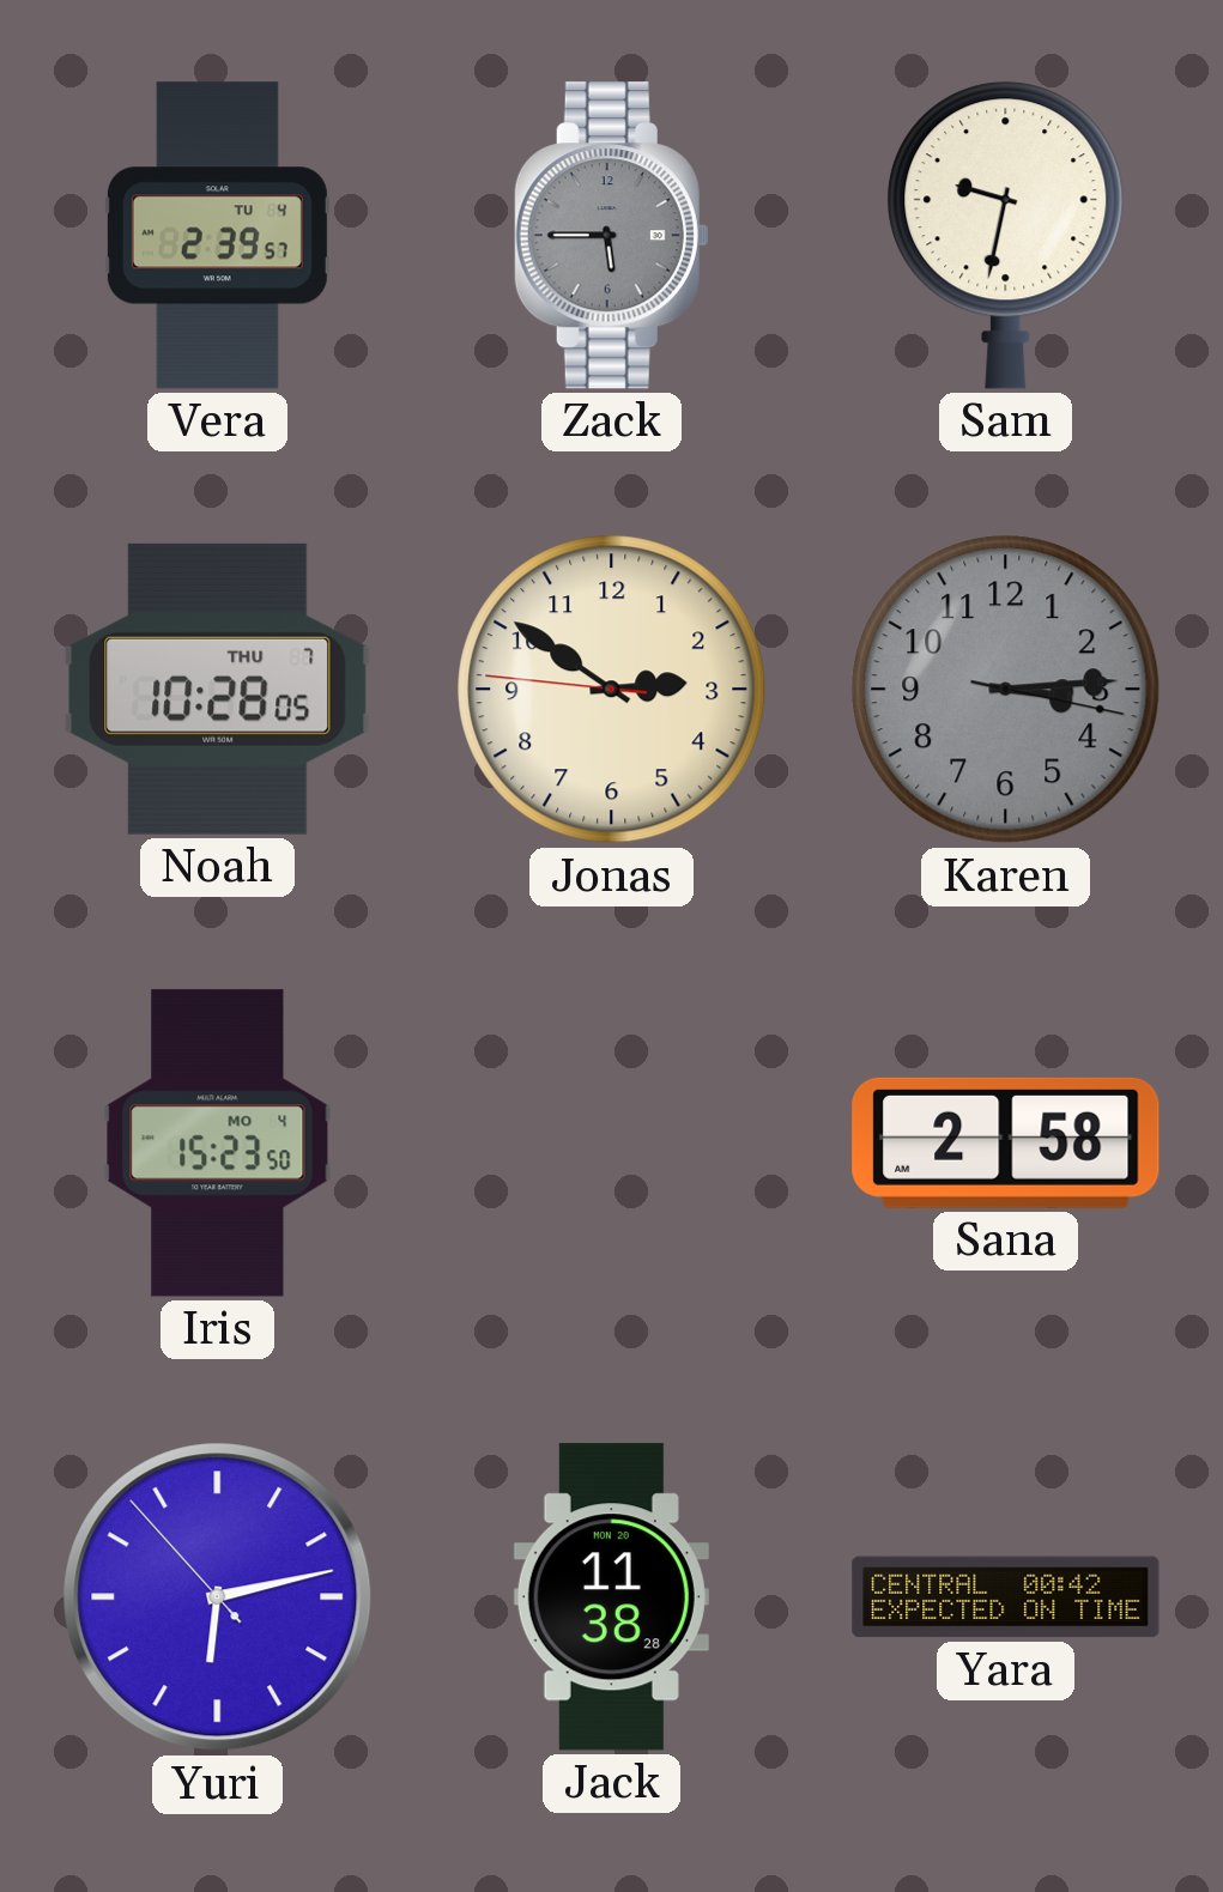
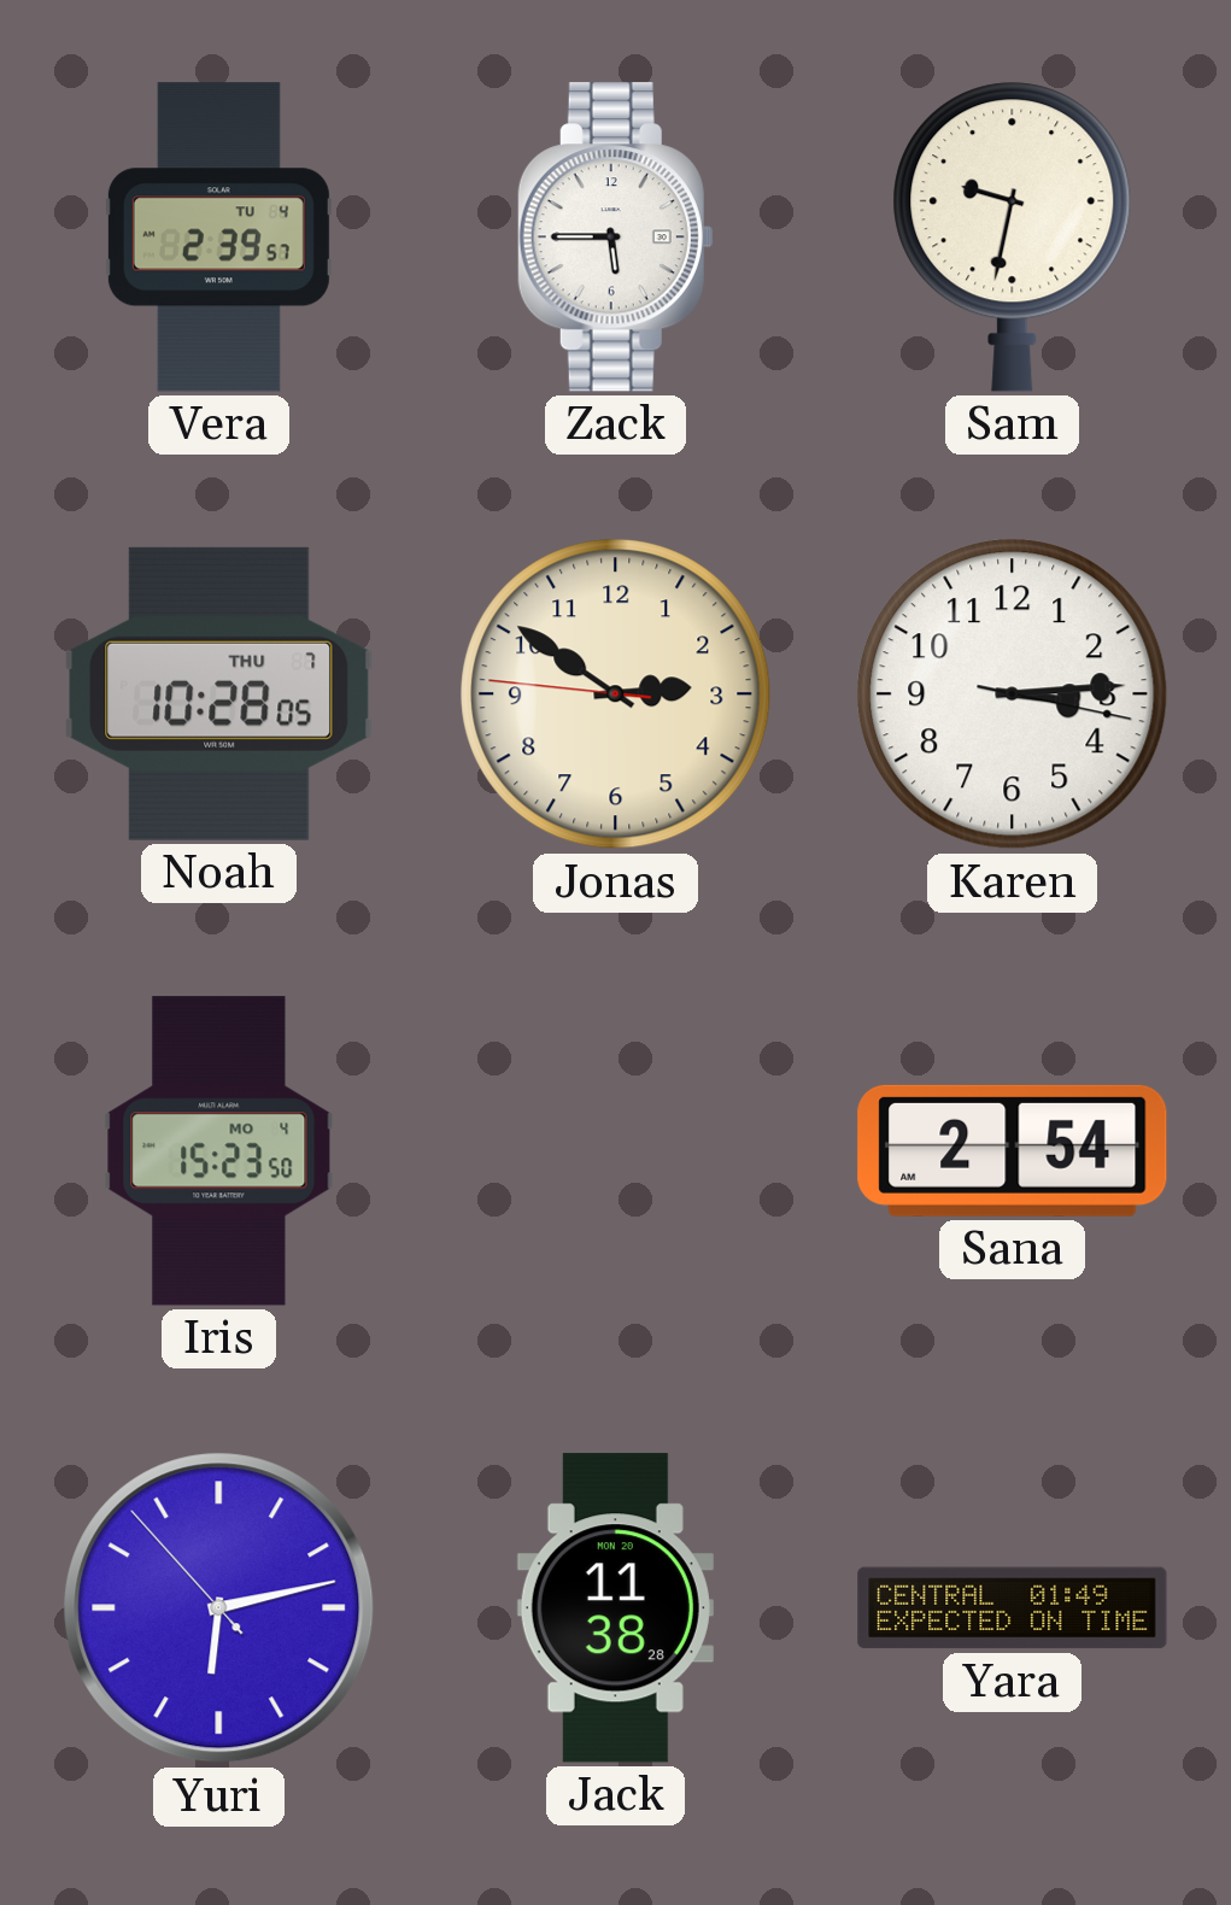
Zack dial: grey -> white (615, 238)
Karen dial: grey -> white (1013, 694)
Sana: 2:58 -> 2:54 (1013, 1150)
Yara: 00:42 -> 01:49 (1013, 1608)
